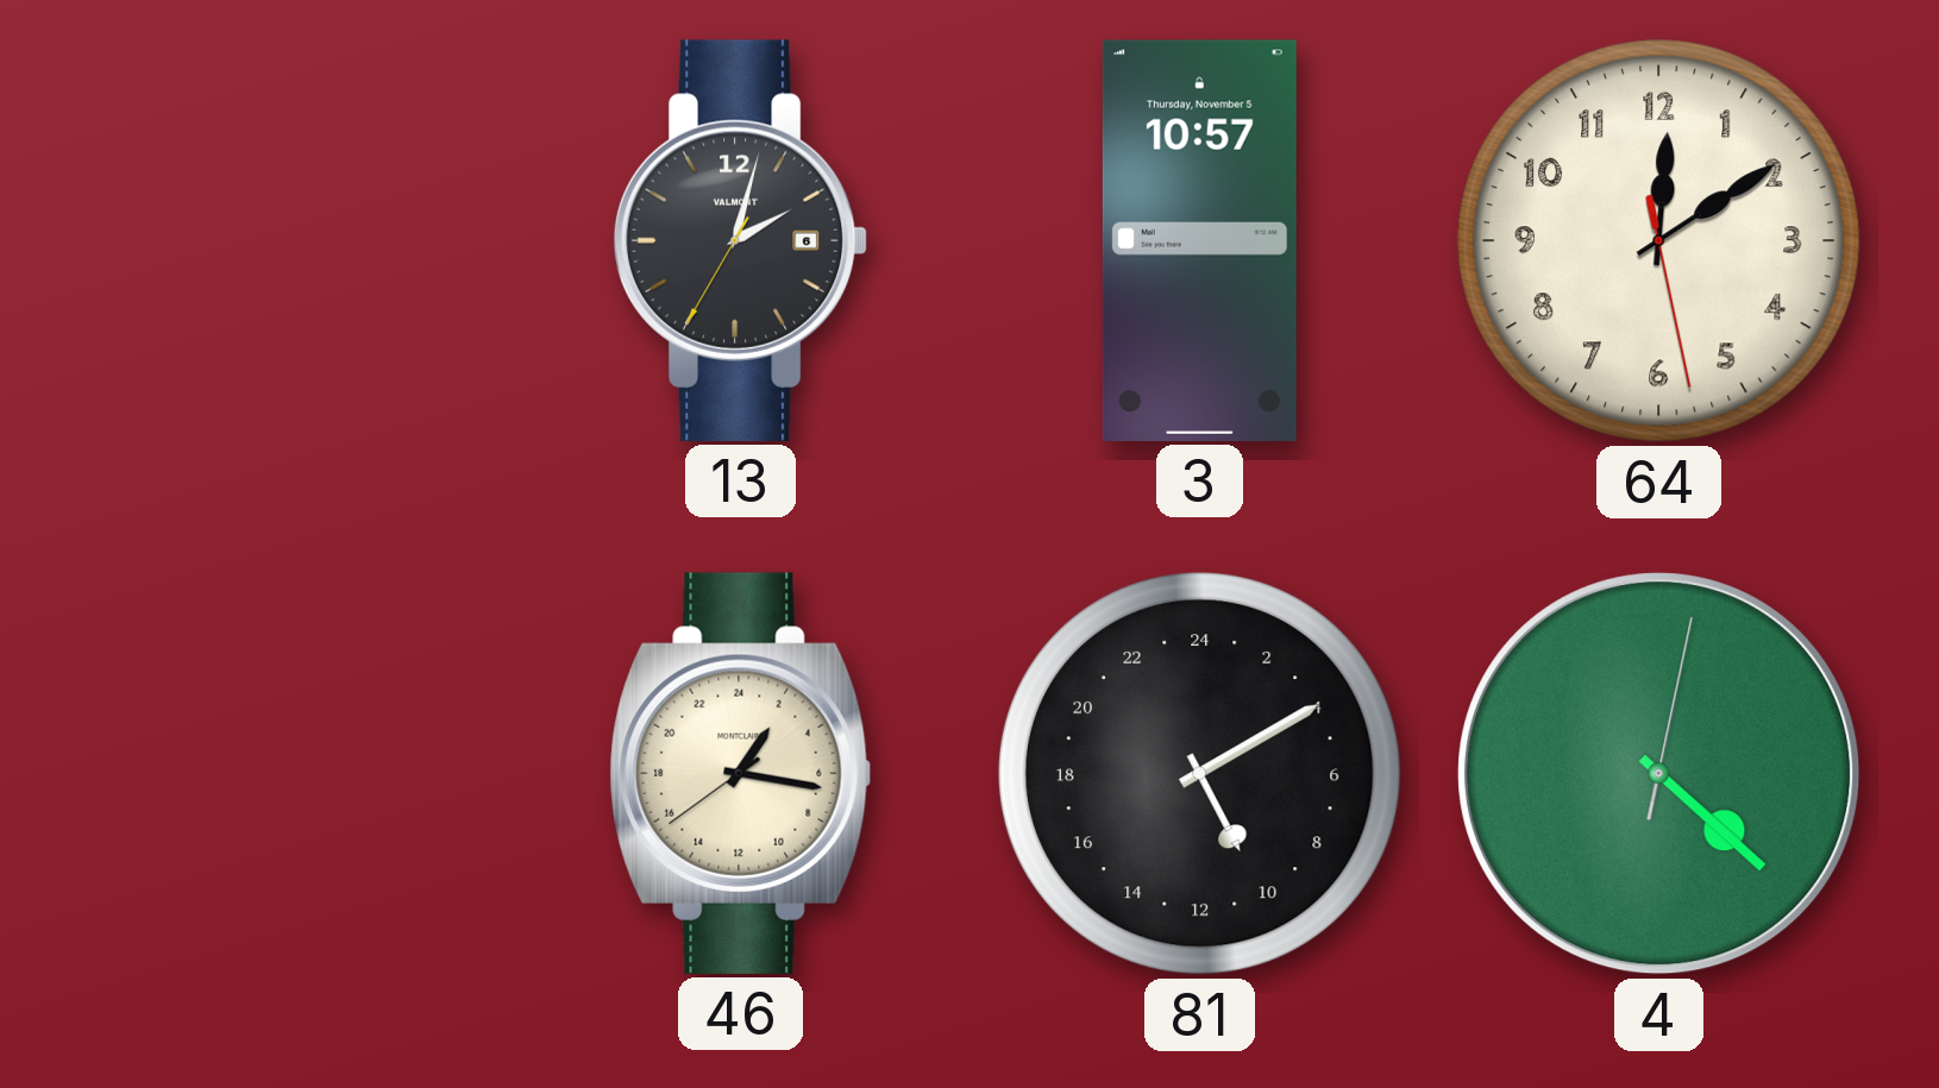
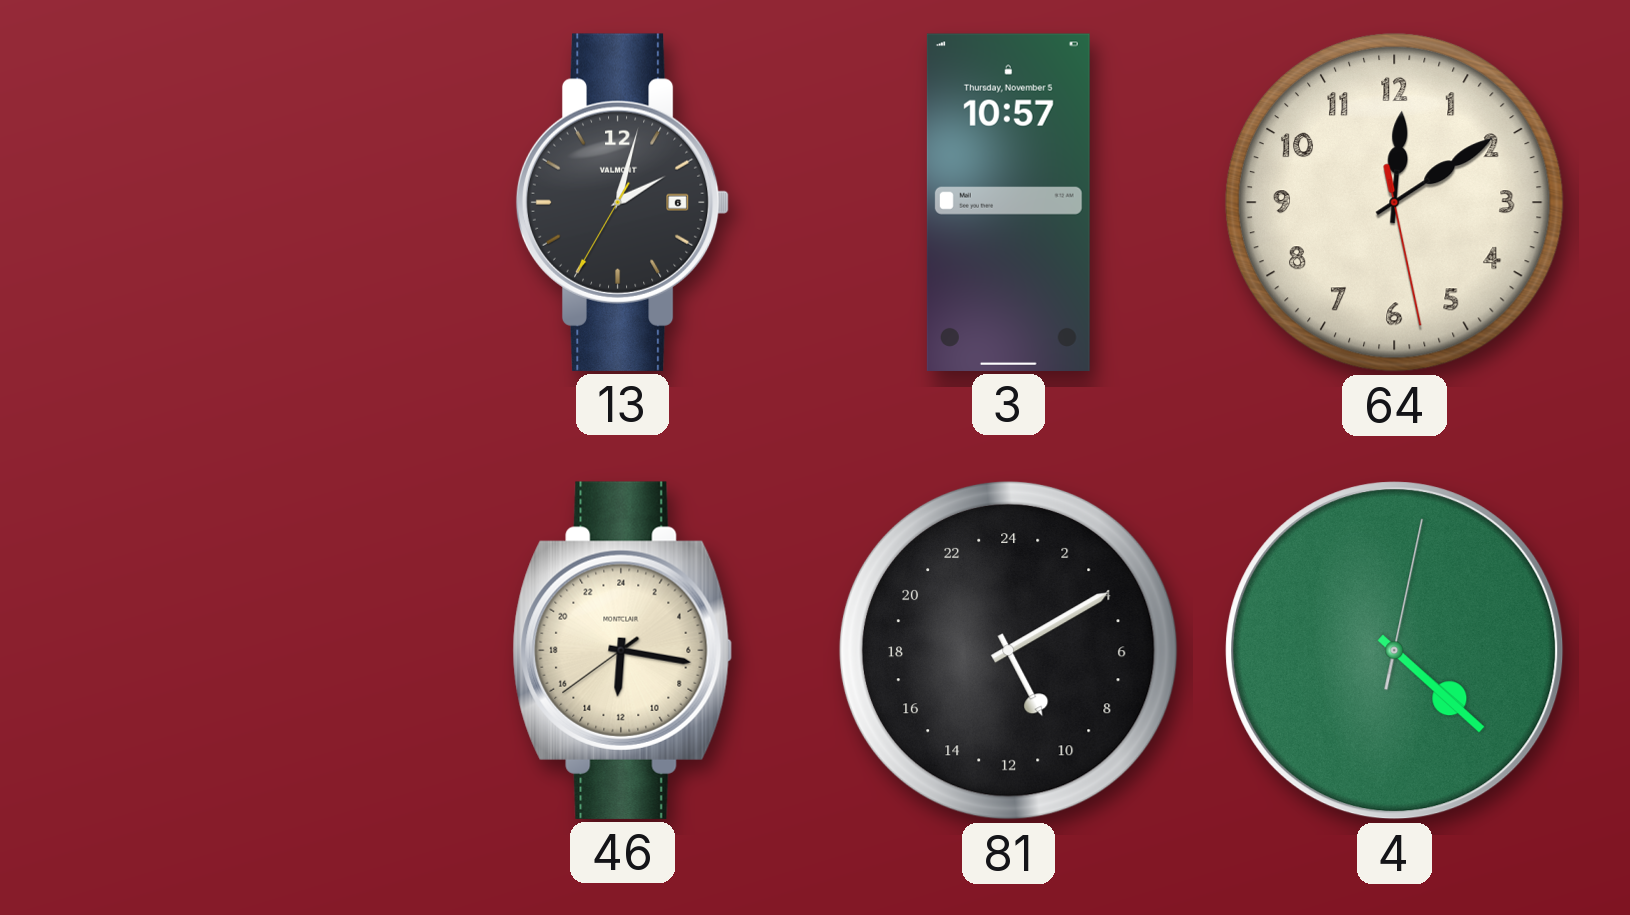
46: 2:16 -> 12:16 (623, 650)
